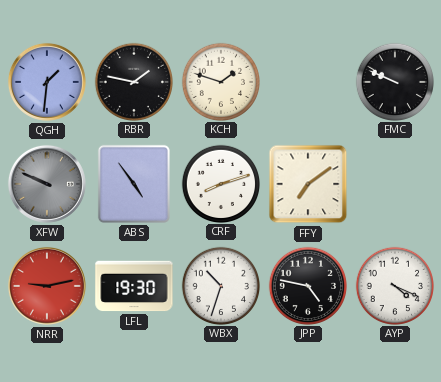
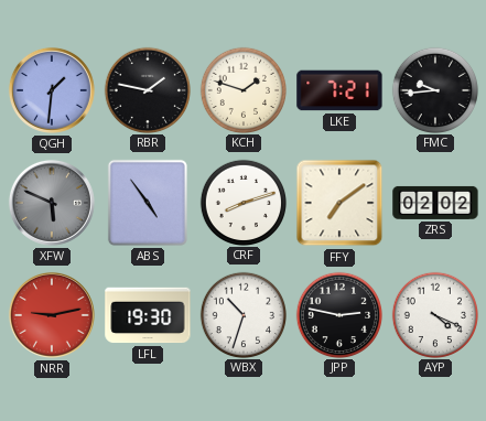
LKE: none -> 7:21 (339, 90)
FMC: 9:49 -> 9:44 (434, 89)
XFW: 9:49 -> 5:49 (52, 203)
ZRS: none -> 02:02 (435, 203)
JPP: 4:47 -> 2:47 (338, 314)
